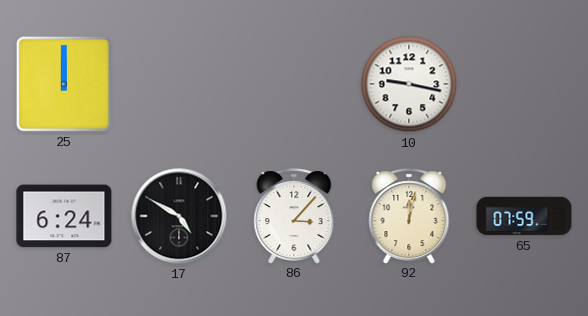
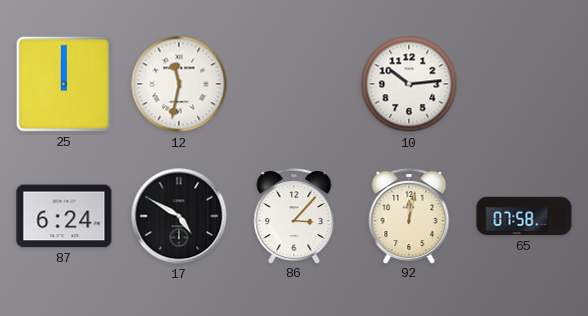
12: none -> 11:32 (179, 84)
10: 9:17 -> 10:14 (409, 84)
65: 07:59 -> 07:58 (524, 216)
